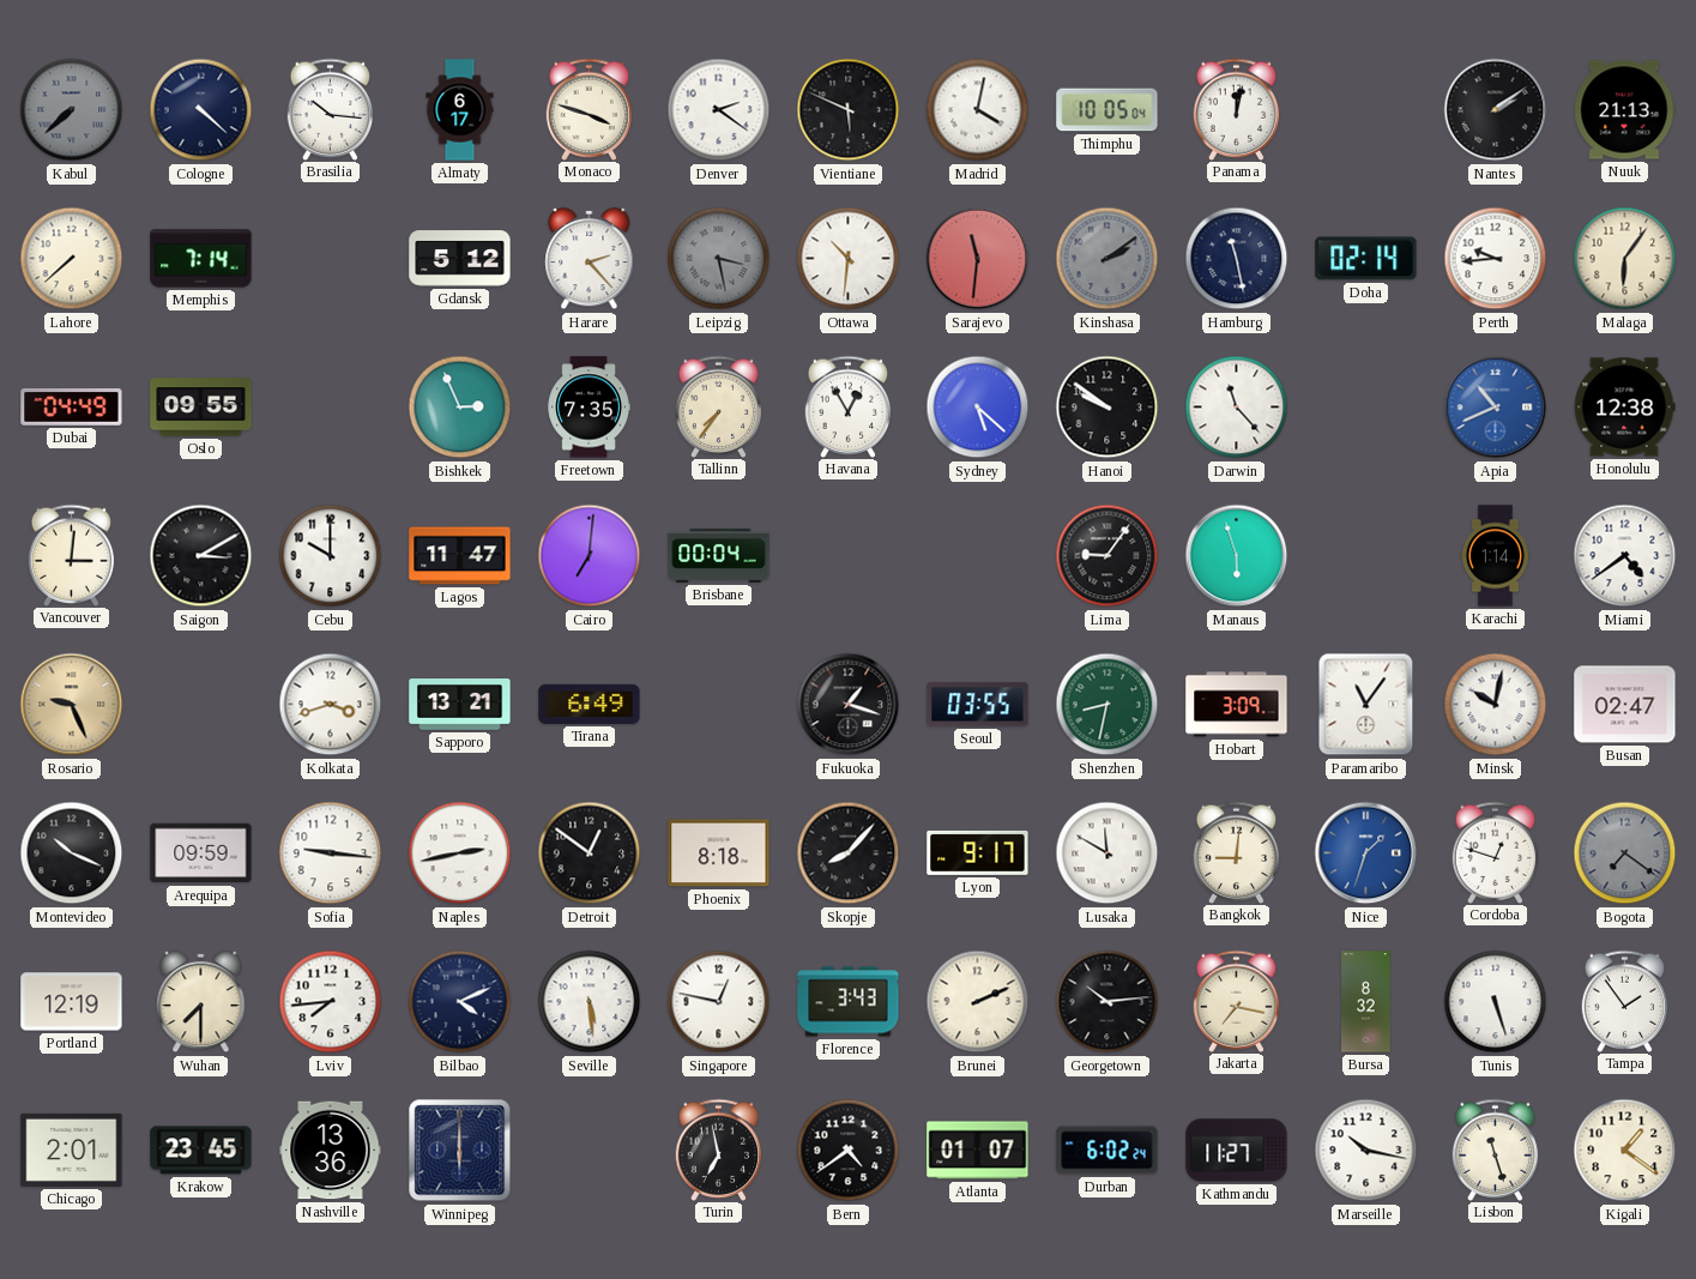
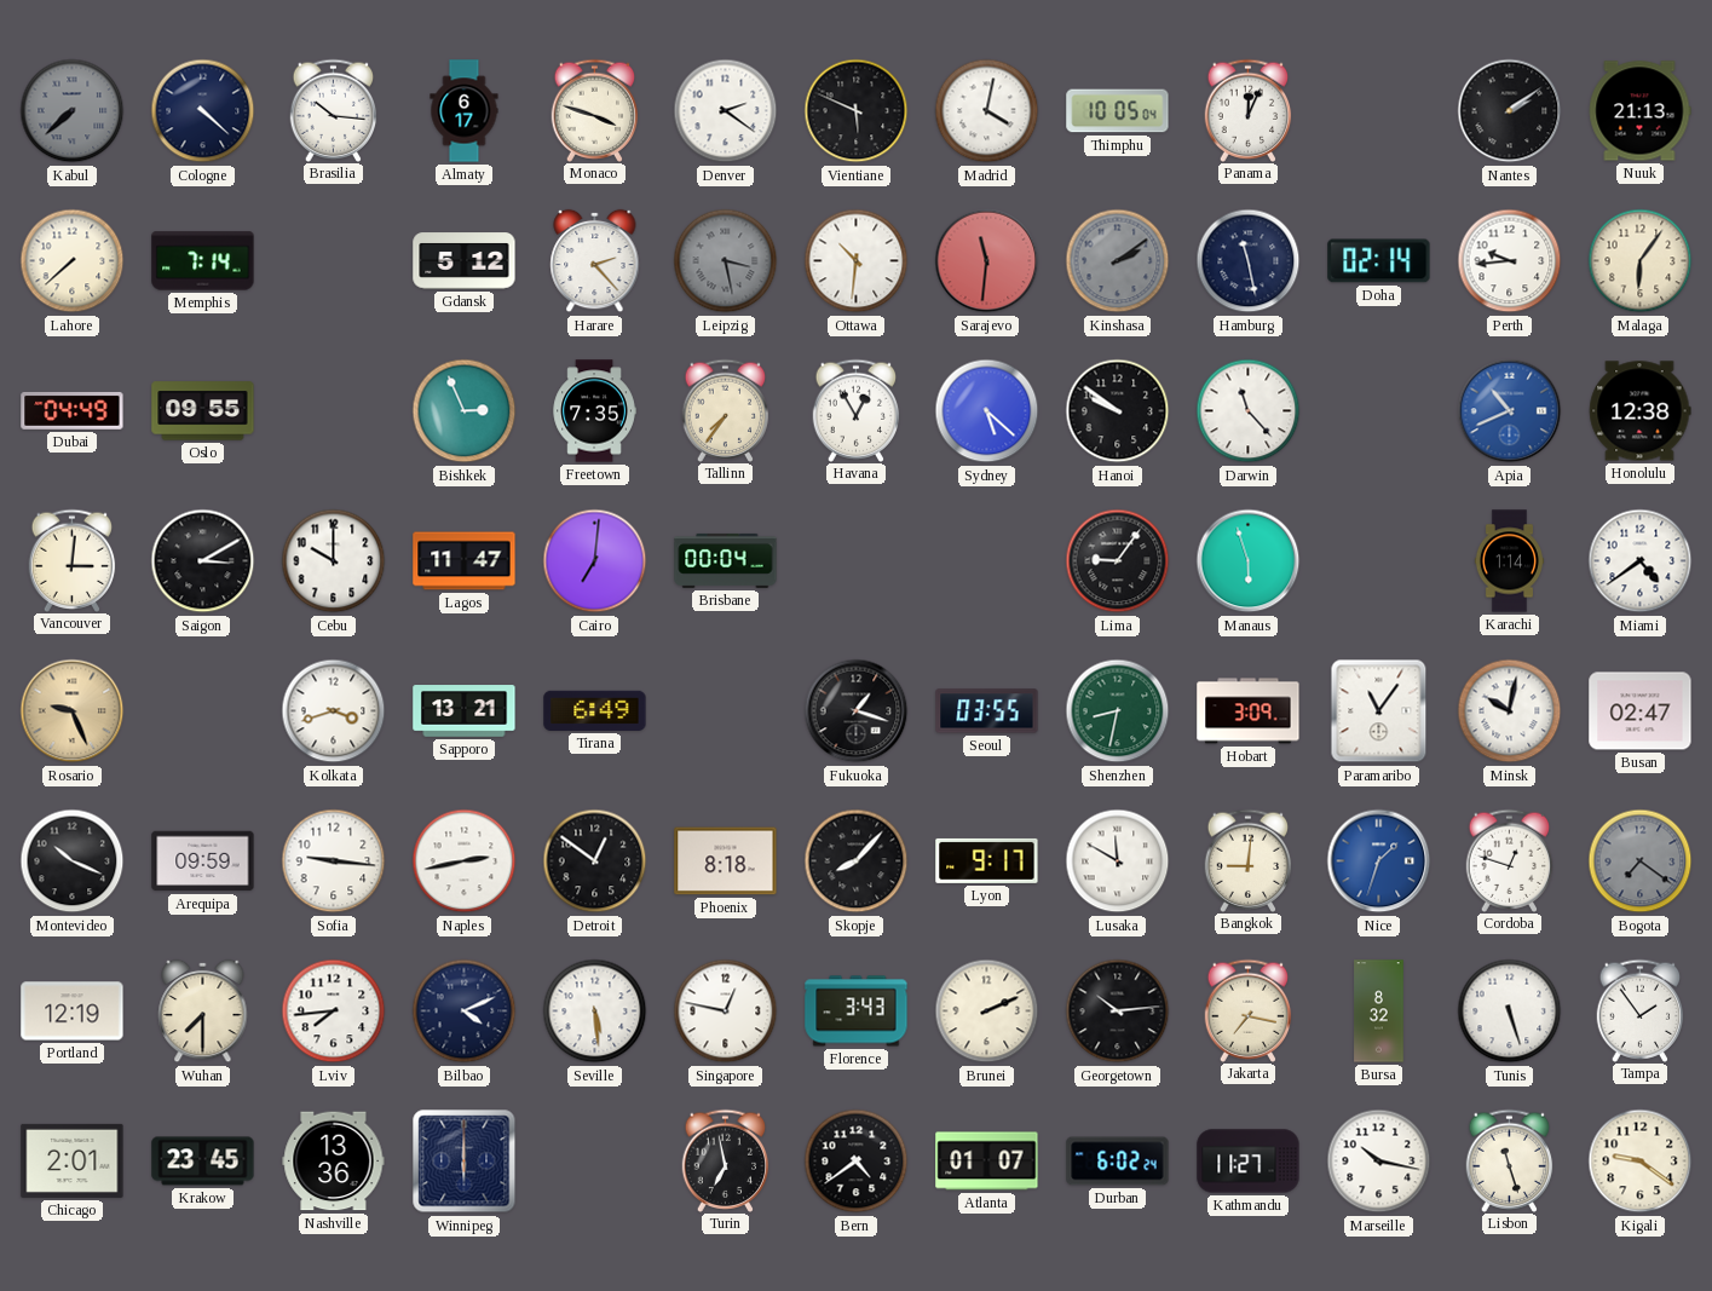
Panama: 12:02 -> 12:04 (1249, 110)
Kigali: 1:21 -> 9:21 (1641, 1162)
